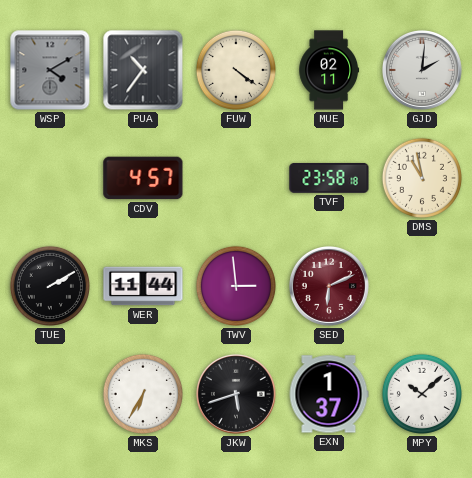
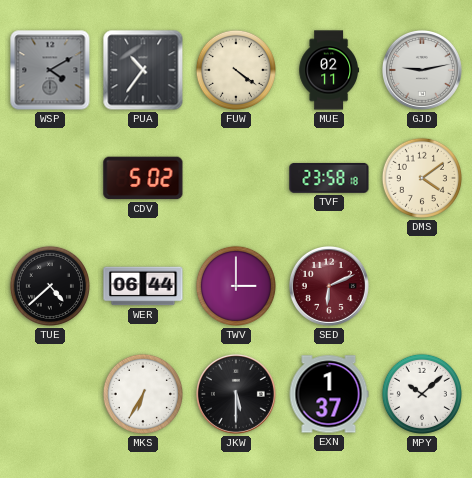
GJD: 2:01 -> 9:13 (422, 70)
CDV: 4:57 -> 5:02 (143, 178)
DMS: 10:58 -> 4:09 (422, 178)
TUE: 2:10 -> 4:38 (50, 286)
WER: 11:44 -> 06:44 (143, 286)
TWV: 2:59 -> 3:00 (236, 286)
JKW: 5:42 -> 5:30 (236, 394)
